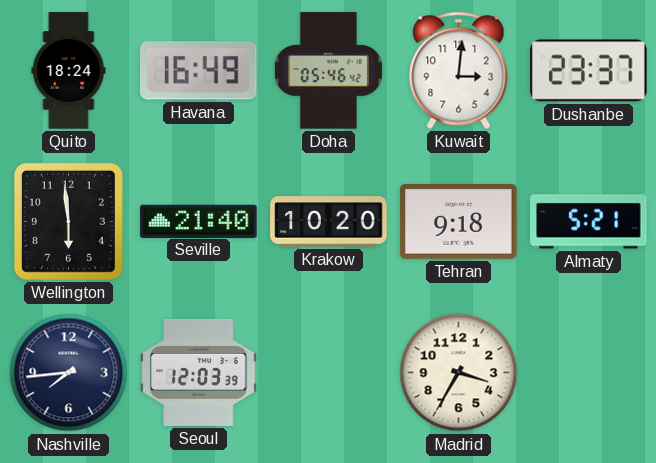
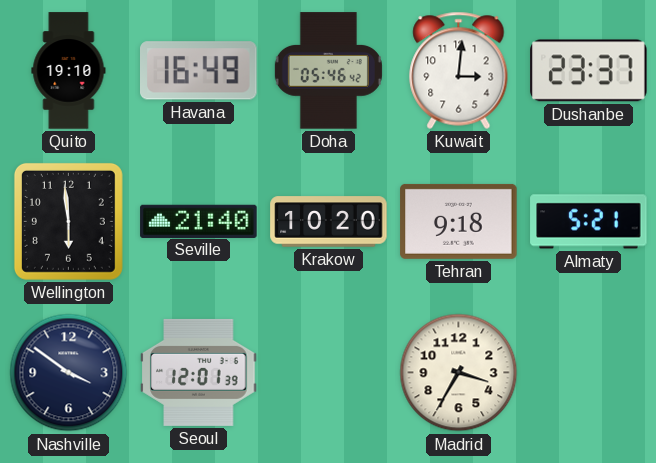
Quito: 18:24 -> 19:10 (69, 71)
Nashville: 7:44 -> 3:51 (69, 373)
Seoul: 12:03 -> 12:01 (199, 372)
